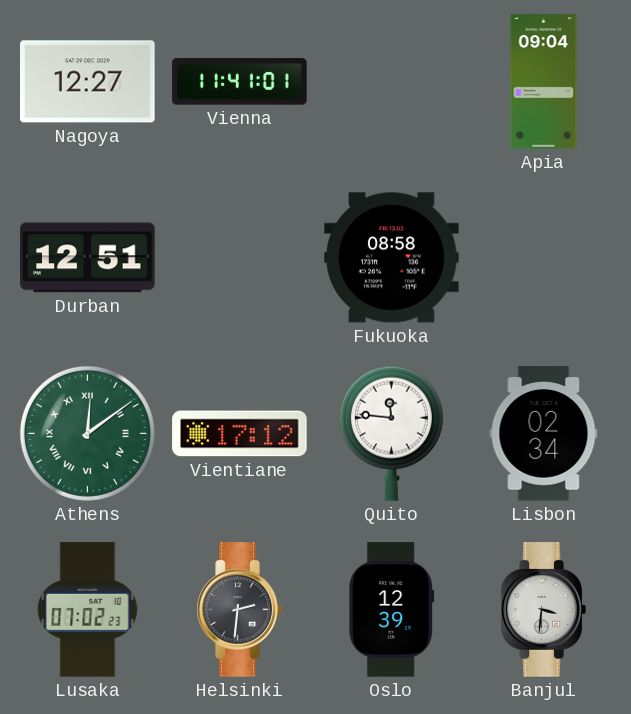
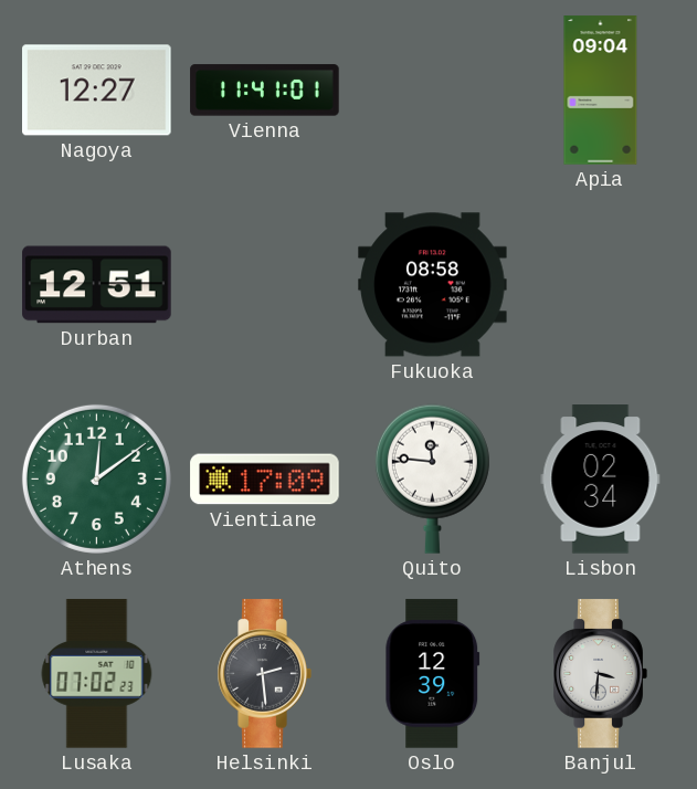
Athens numerals: Roman -> Arabic (96, 478)
Vientiane: 17:12 -> 17:09 (265, 480)
Helsinki: 2:31 -> 2:29 (264, 674)
